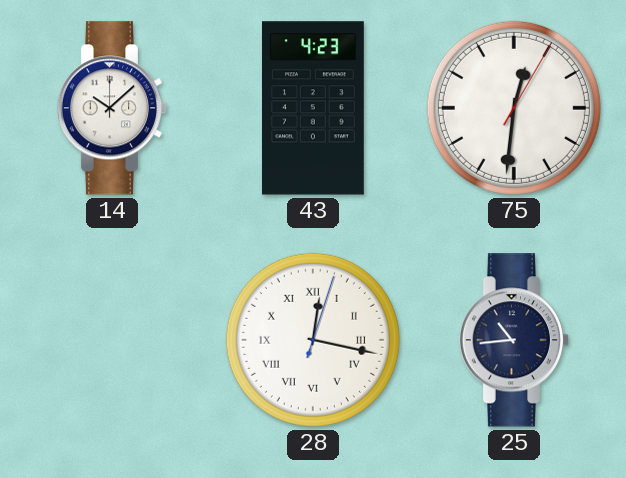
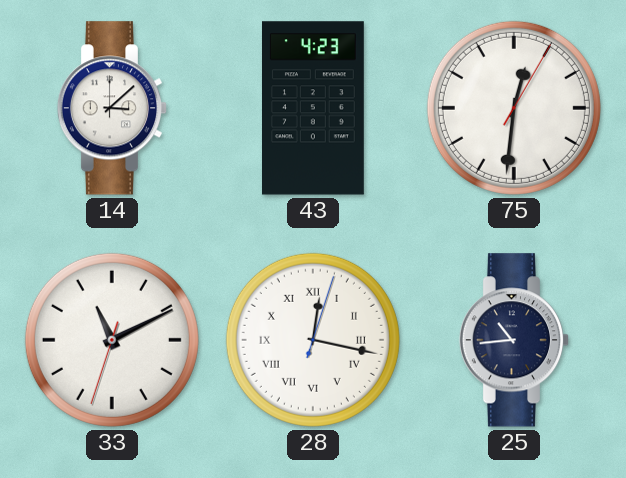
14: 10:08 -> 3:08 (112, 108)
33: none -> 11:10 (112, 340)
